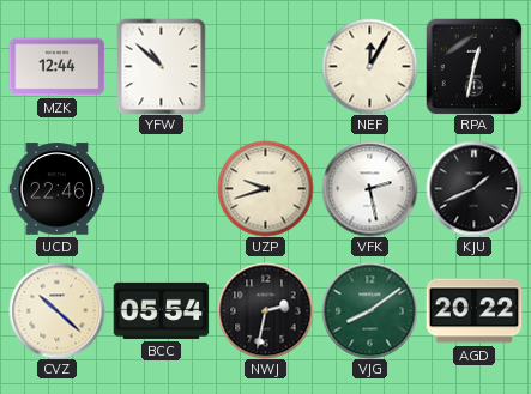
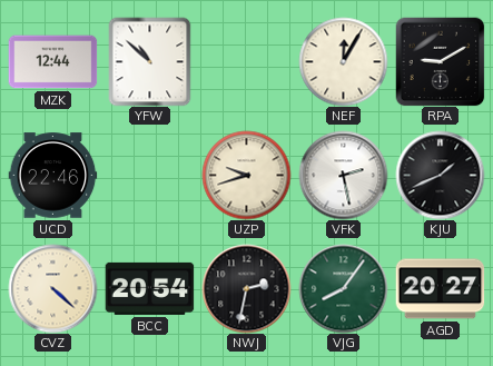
RPA: 12:32 -> 9:10 (440, 61)
CVZ: 10:22 -> 4:22 (52, 288)
BCC: 05:54 -> 20:54 (149, 288)
VJG: 8:09 -> 8:06 (343, 288)
AGD: 20:22 -> 20:27 (440, 289)
